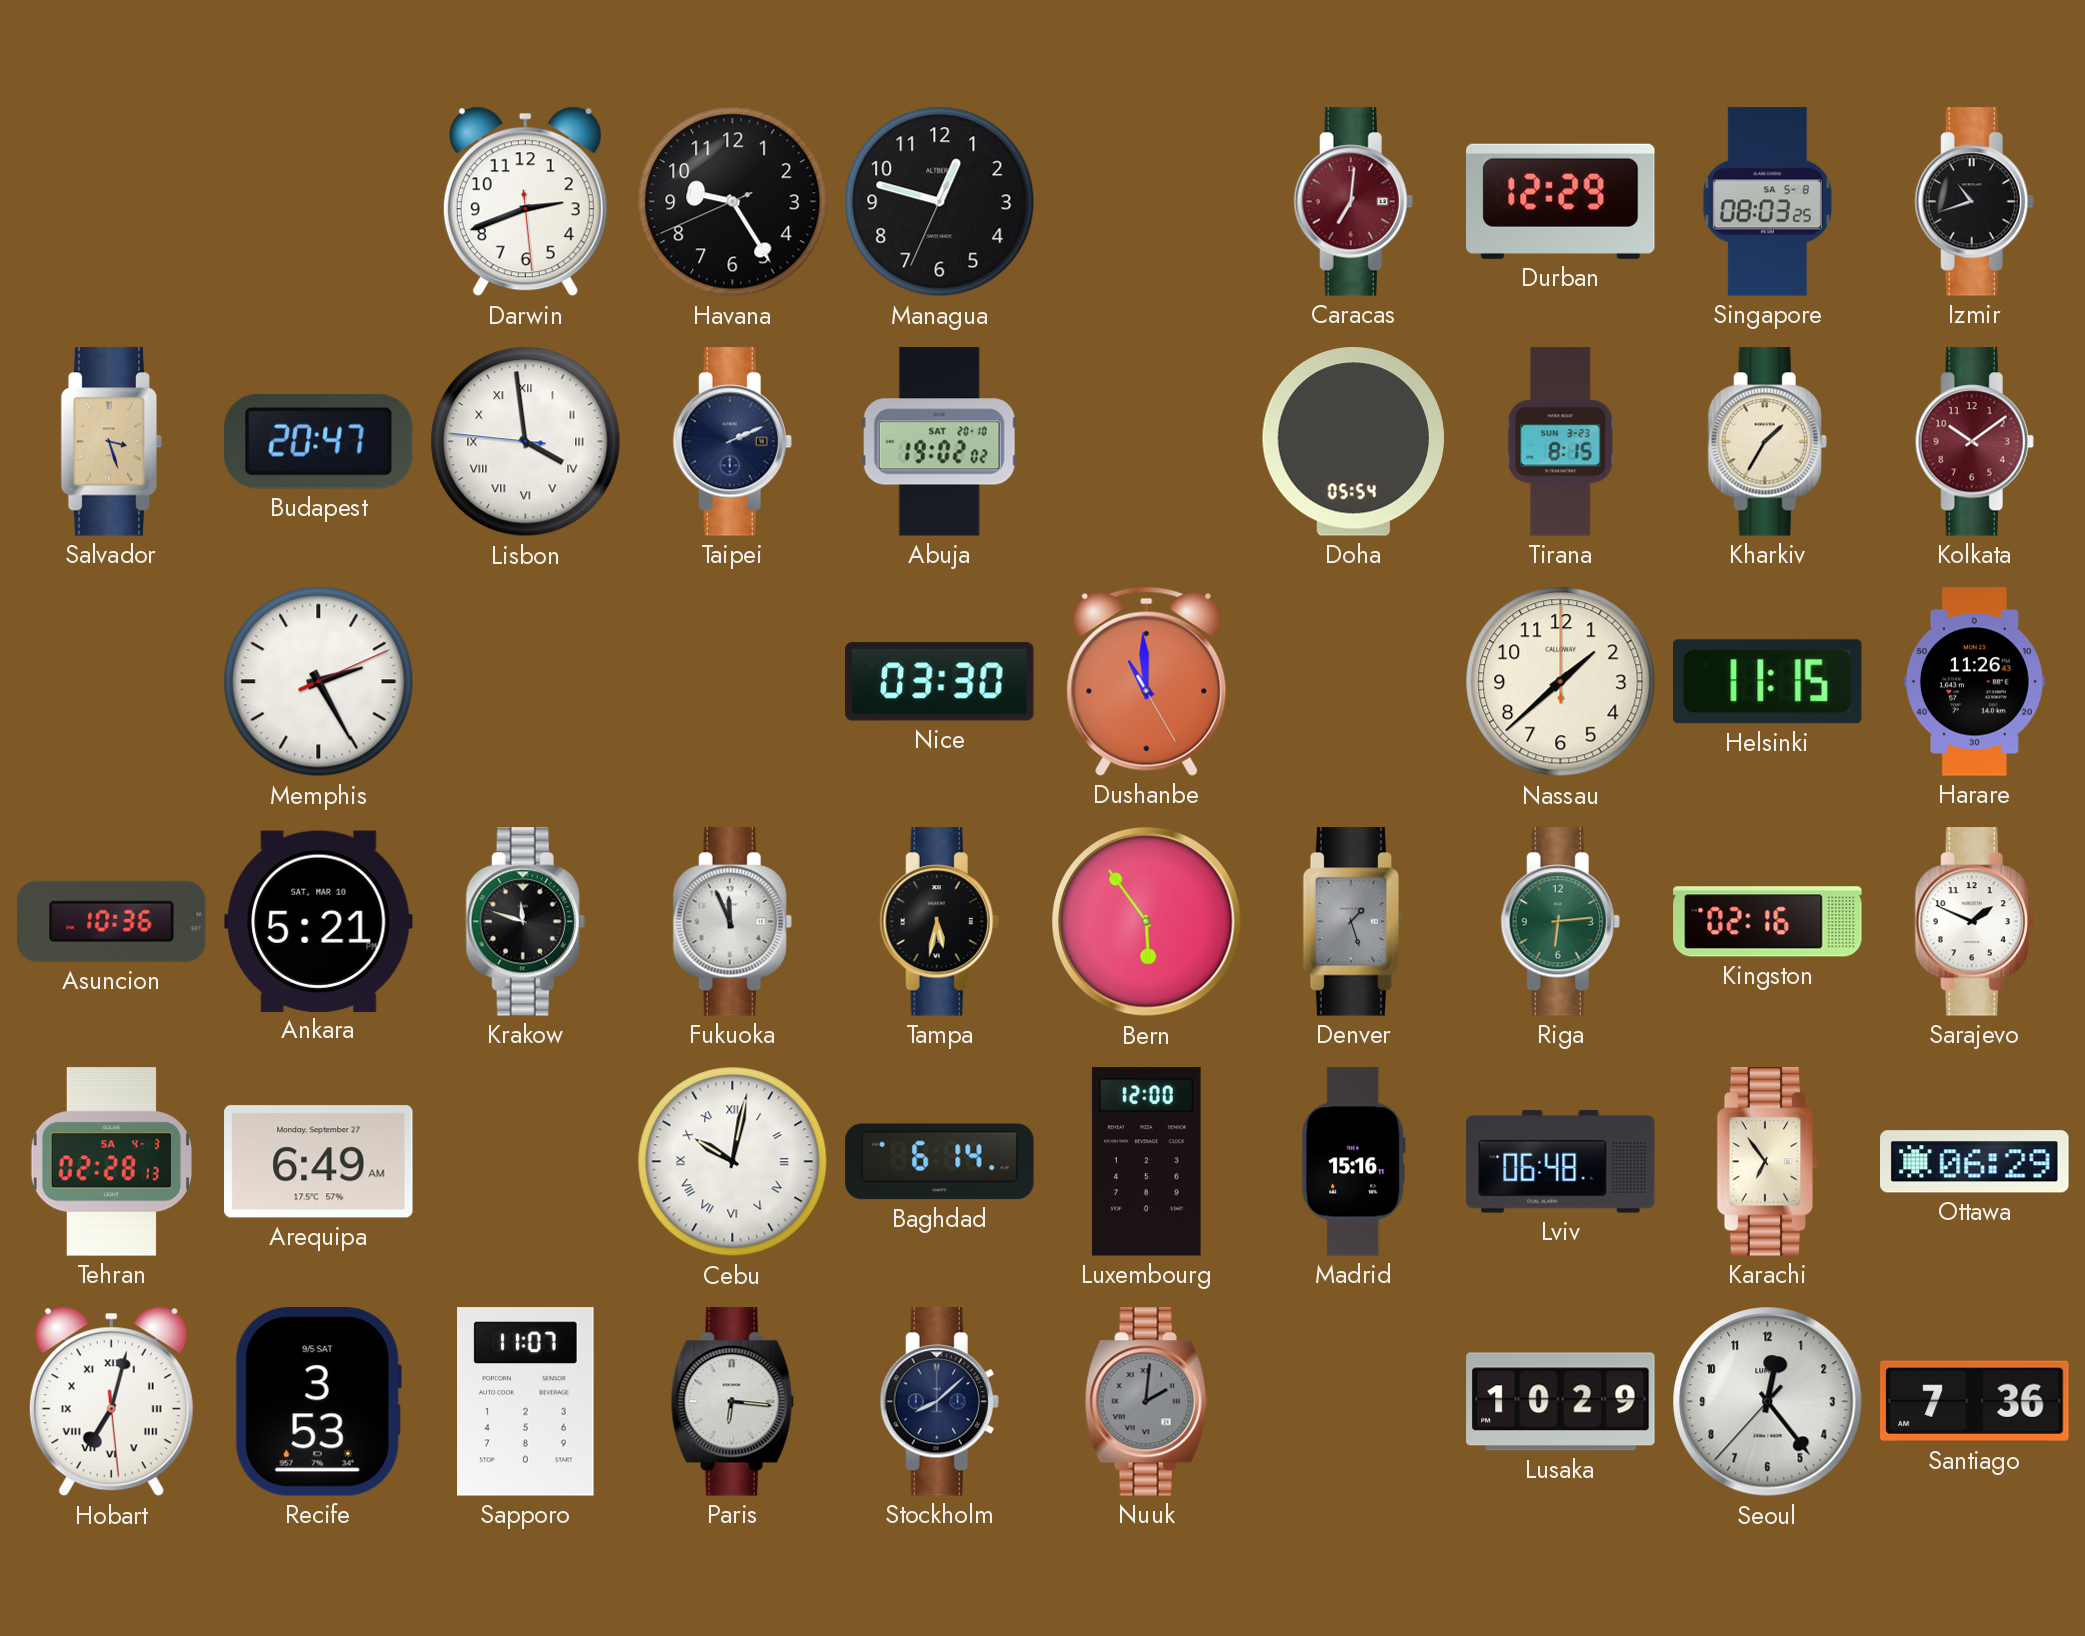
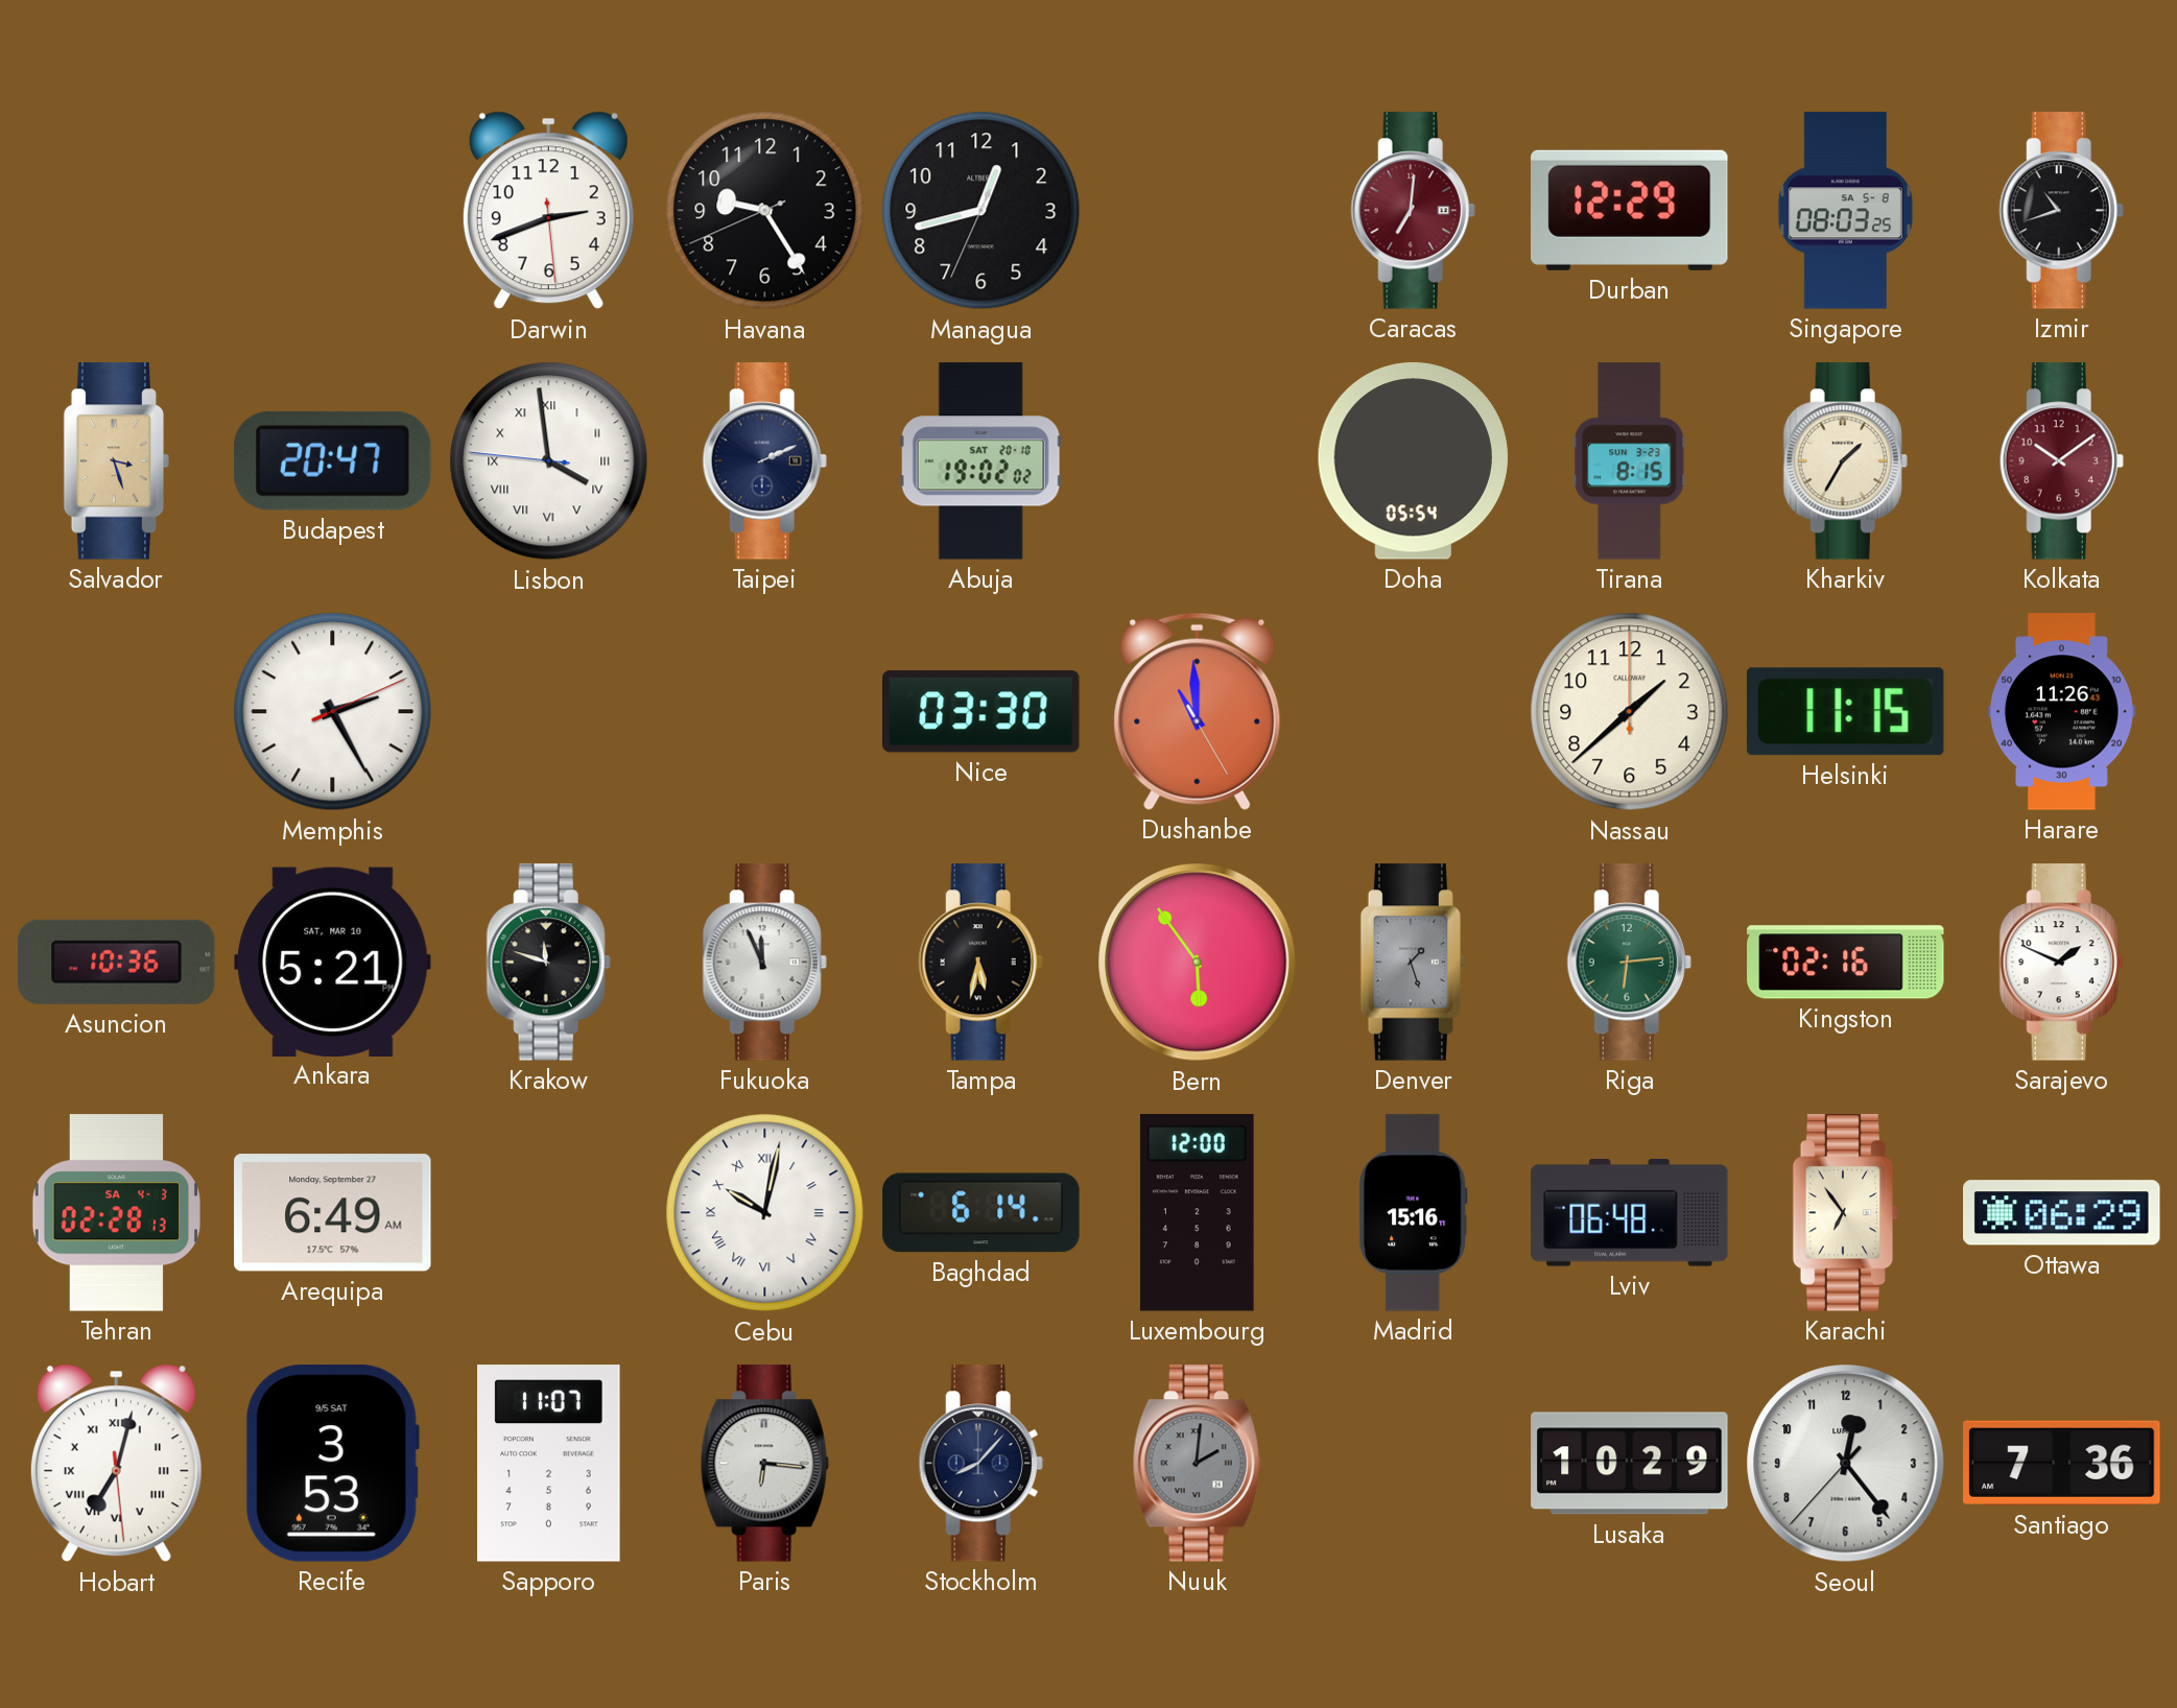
Managua: 12:47 -> 12:42 (981, 211)
Stockholm: 8:08 -> 8:07 (980, 1464)
